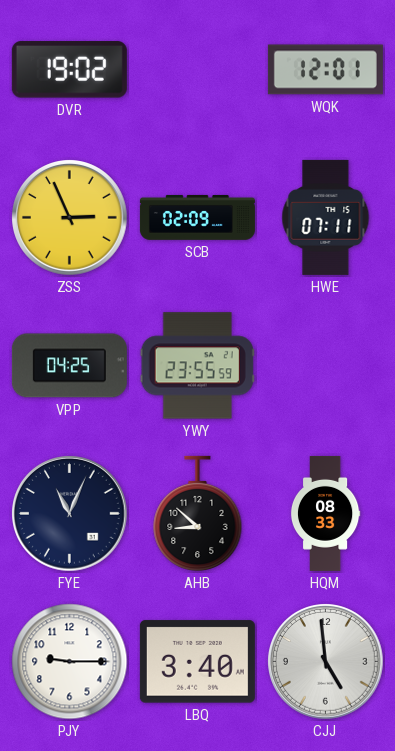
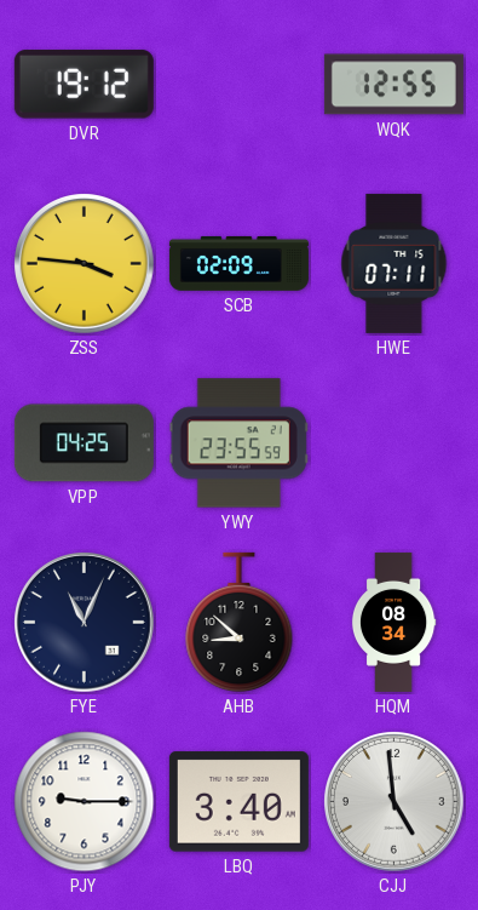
DVR: 19:02 -> 19:12 (83, 85)
WQK: 12:01 -> 12:55 (393, 85)
ZSS: 2:56 -> 3:46 (85, 264)
HQM: 08:33 -> 08:34 (393, 622)
